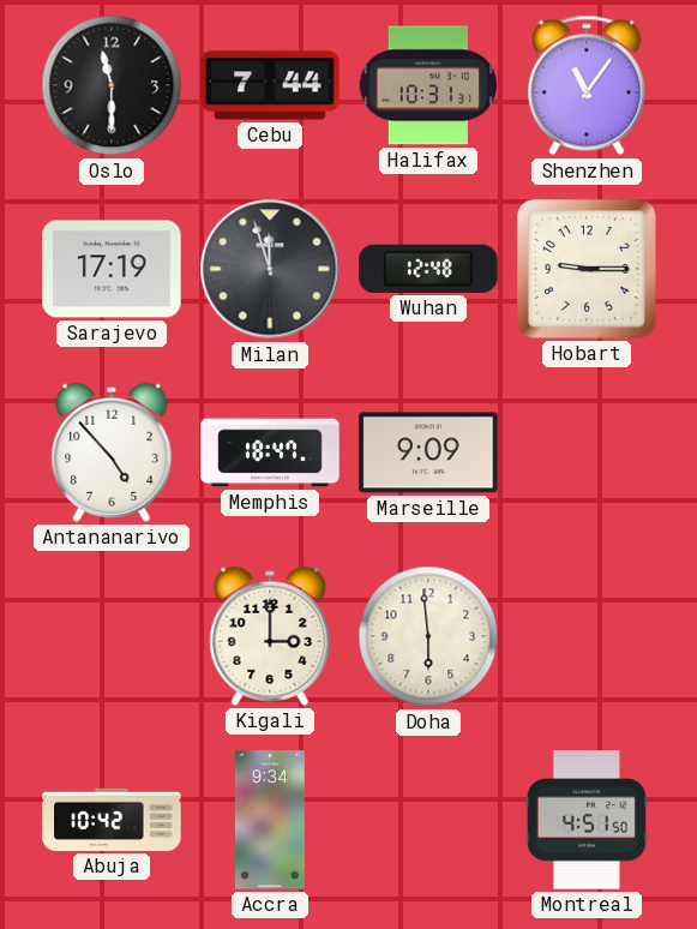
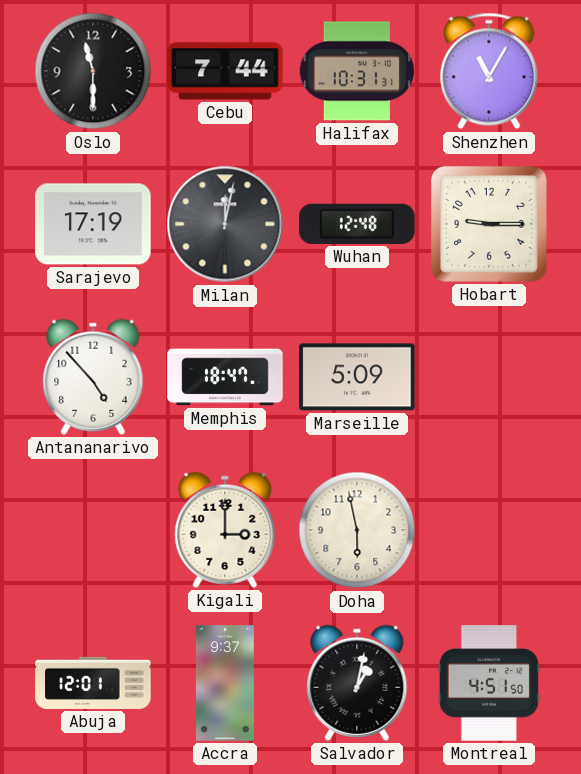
Shenzhen: 11:06 -> 11:05 (489, 71)
Milan: 11:57 -> 12:02 (225, 224)
Marseille: 9:09 -> 5:09 (357, 377)
Doha: 5:59 -> 5:58 (357, 530)
Abuja: 10:42 -> 12:01 (93, 683)
Accra: 9:34 -> 9:37 (225, 683)
Salvador: none -> 1:02 (357, 683)
